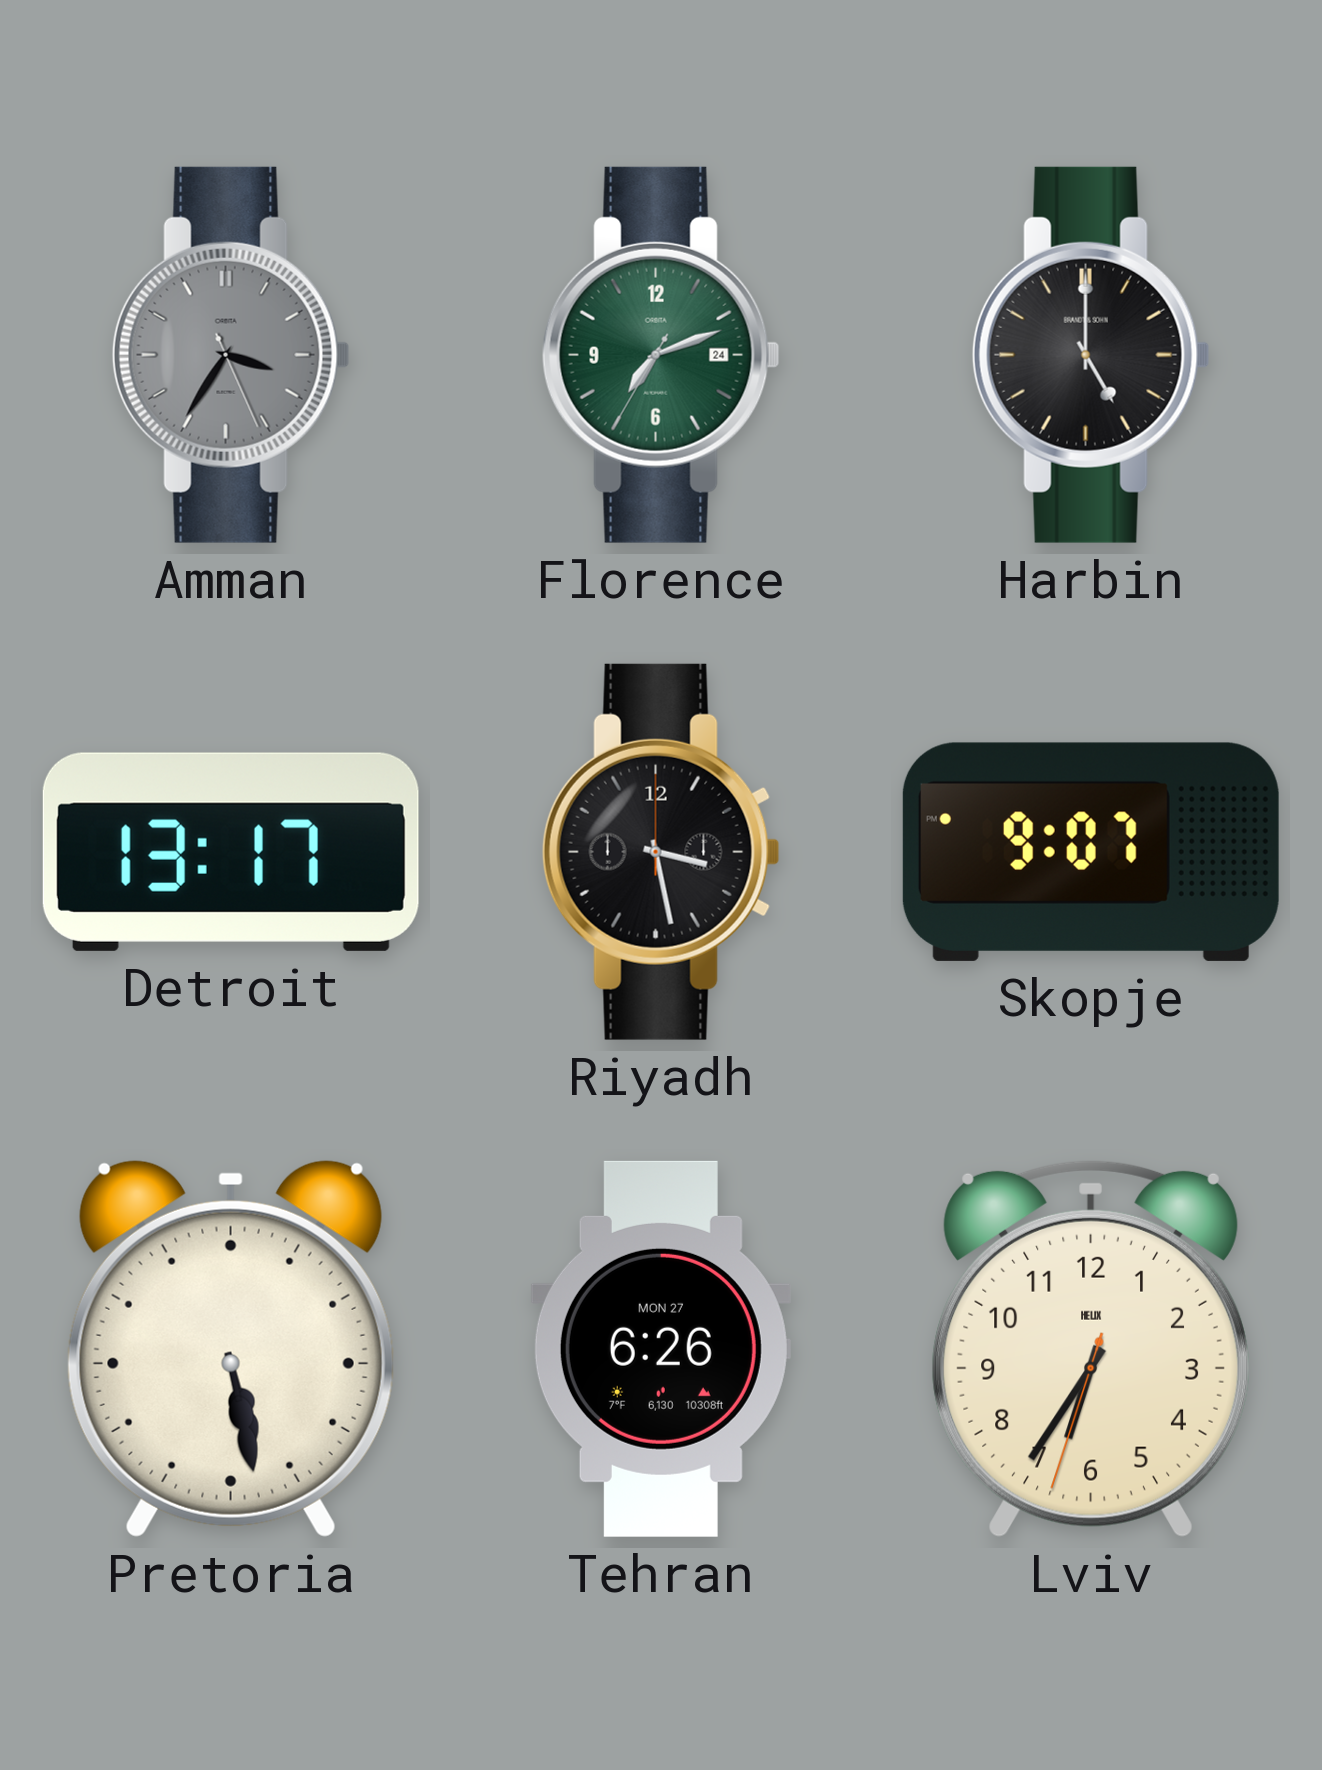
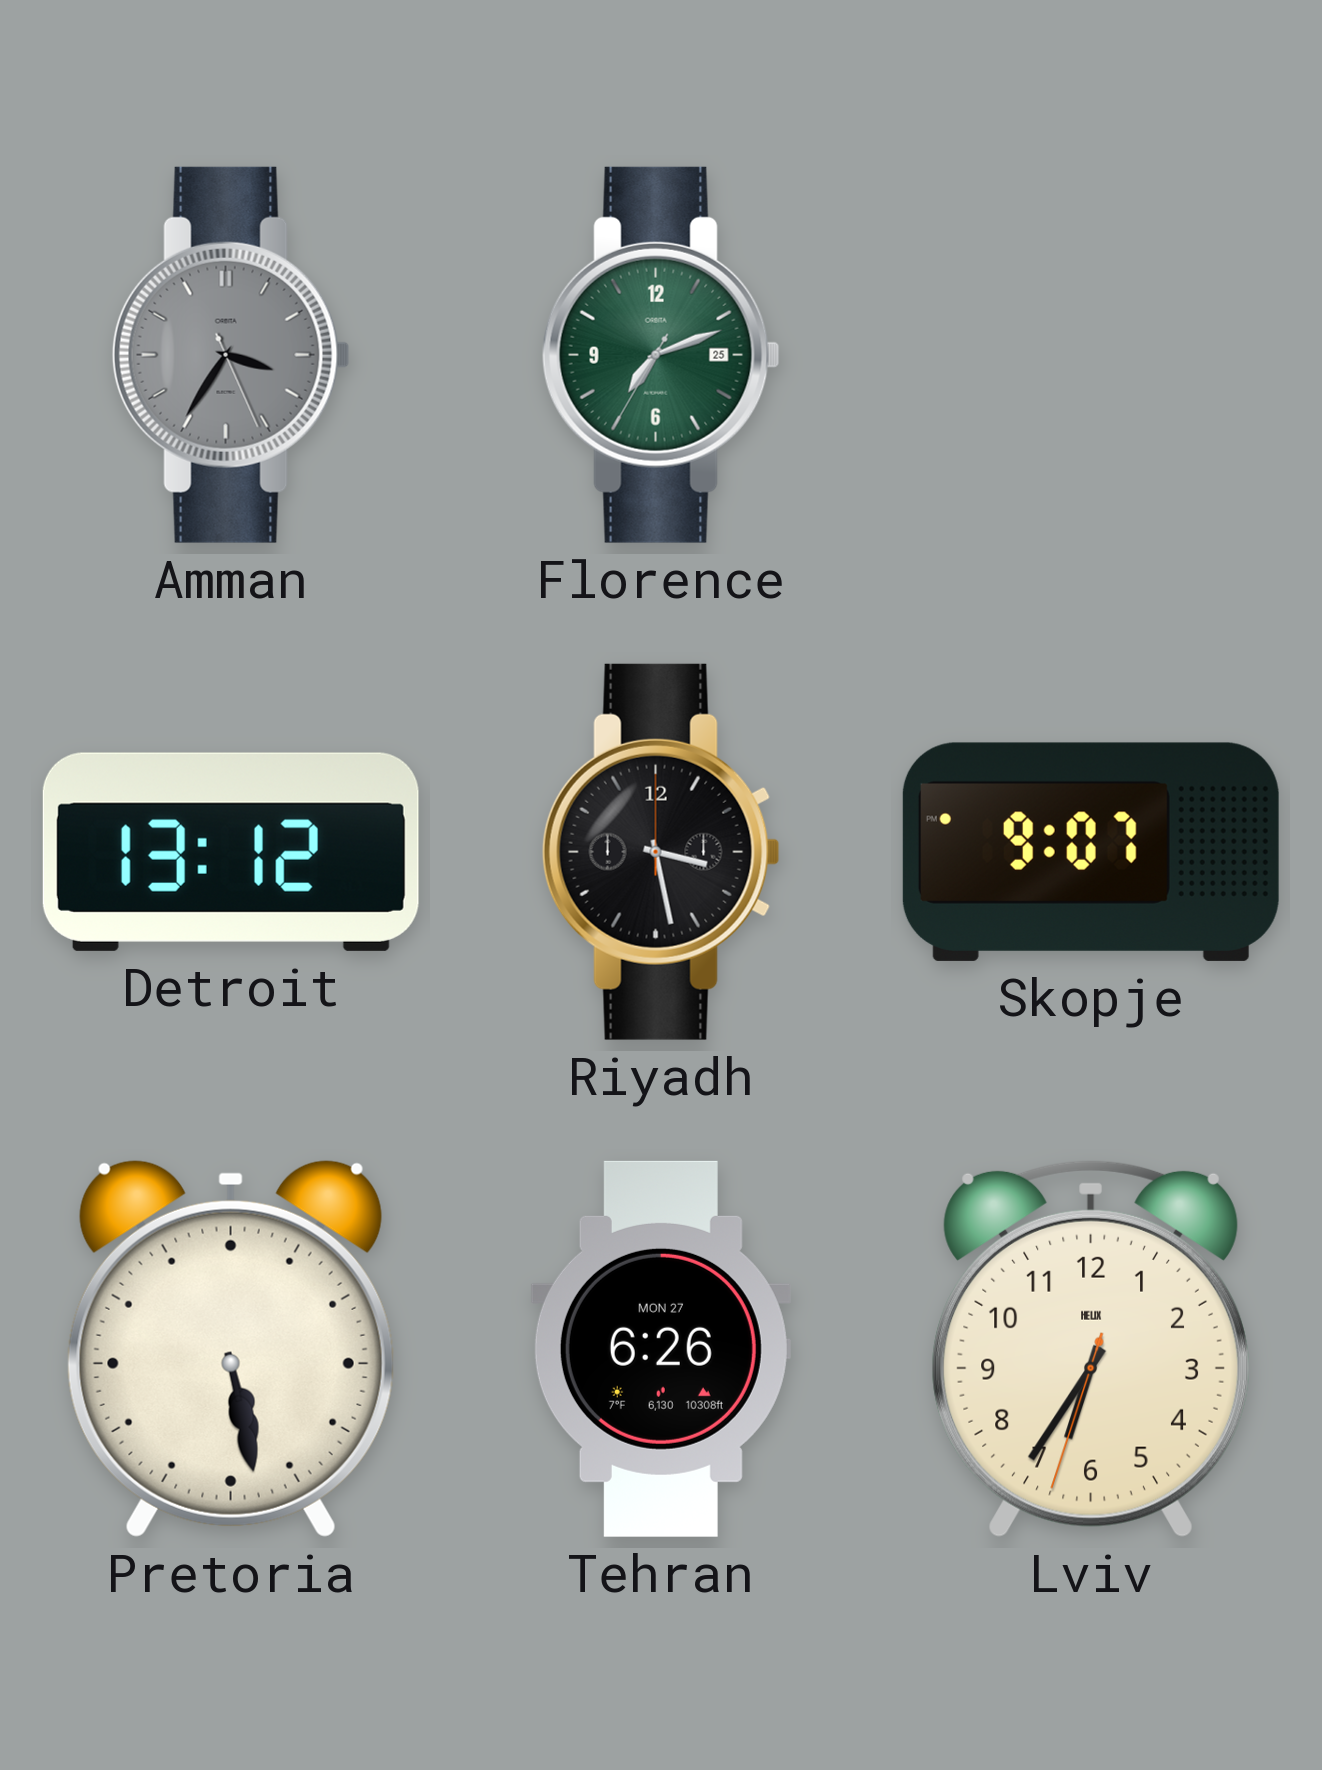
Florence date: 24 -> 25 (661, 355)
Harbin: 5:00 -> none (1091, 355)
Detroit: 13:17 -> 13:12 (231, 852)
